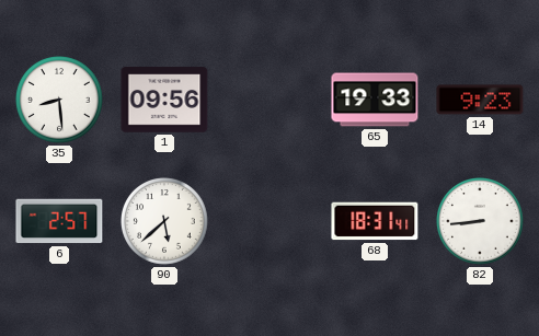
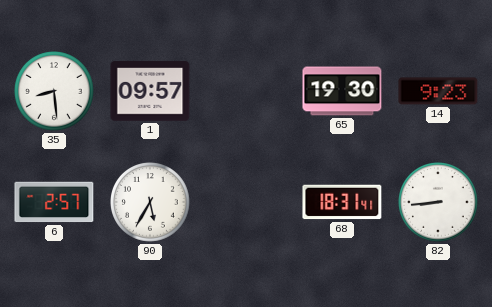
1: 09:56 -> 09:57 (150, 91)
65: 19:33 -> 19:30 (342, 91)
90: 5:38 -> 5:35 (151, 203)
